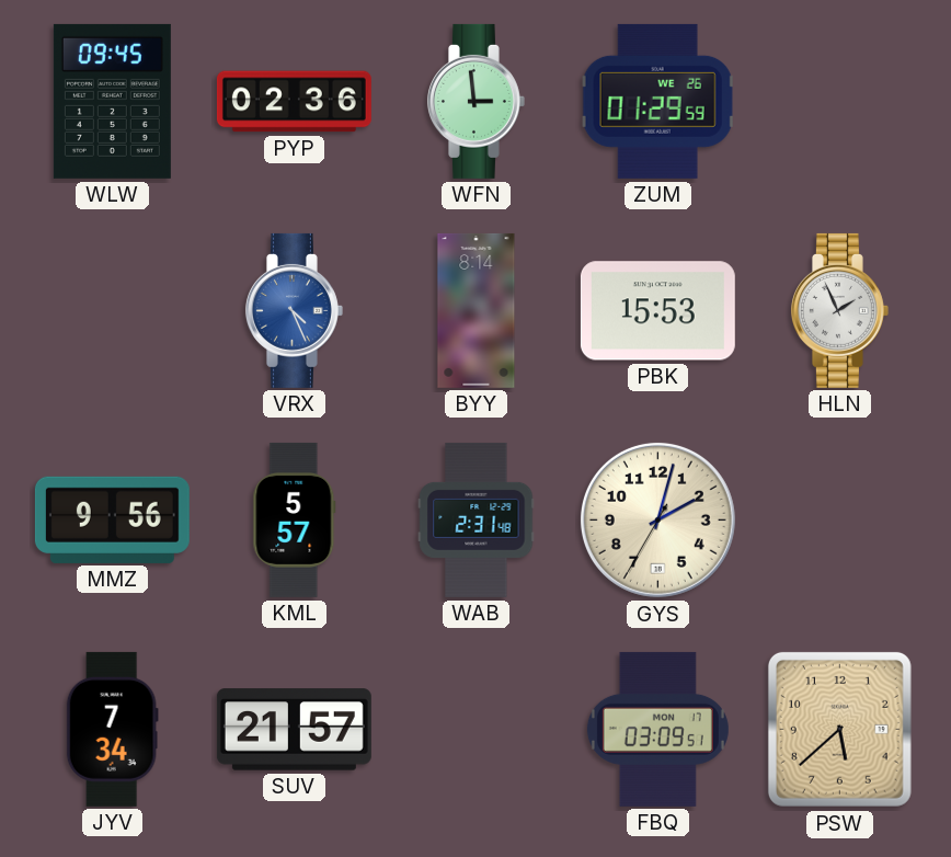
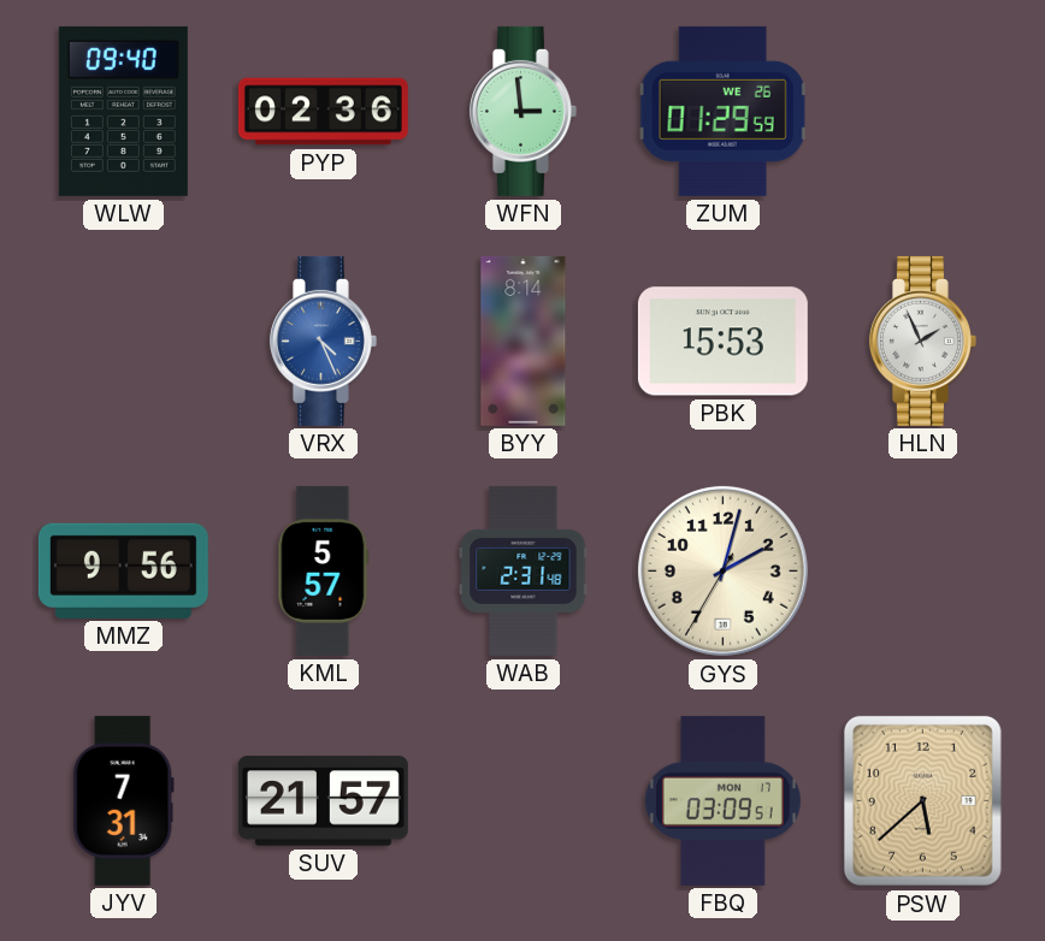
WLW: 09:45 -> 09:40 (123, 111)
JYV: 7:34 -> 7:31 (123, 800)
